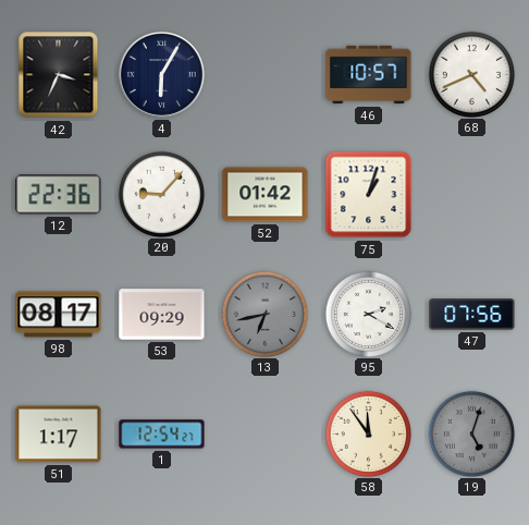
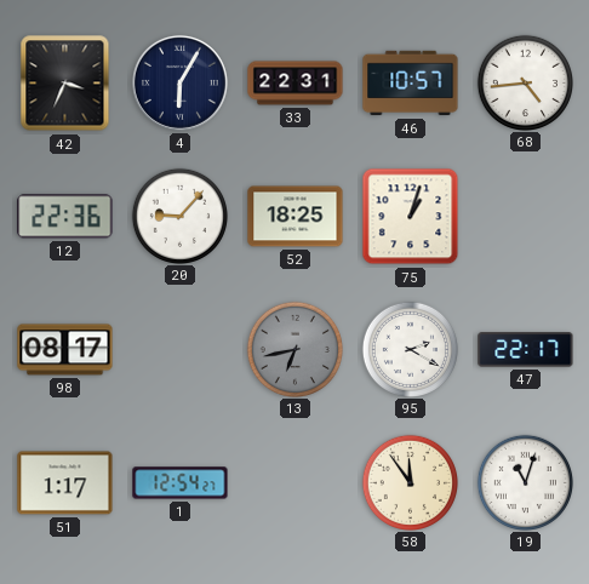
33: none -> 22:31 (296, 84)
68: 4:41 -> 4:44 (525, 82)
52: 01:42 -> 18:25 (296, 217)
53: 09:29 -> none (162, 315)
47: 07:56 -> 22:17 (526, 350)
19: 5:03 -> 11:03 (525, 482)
19 dial: grey -> white (525, 482)
